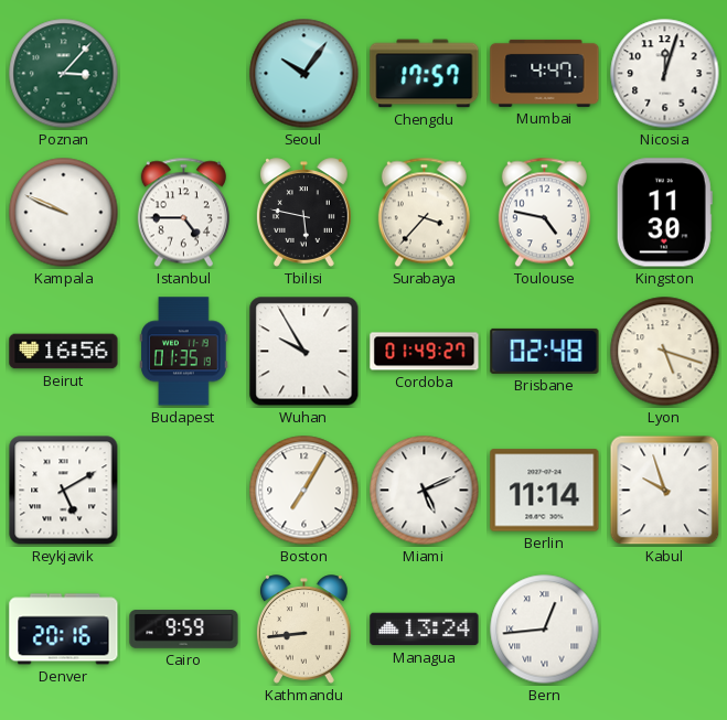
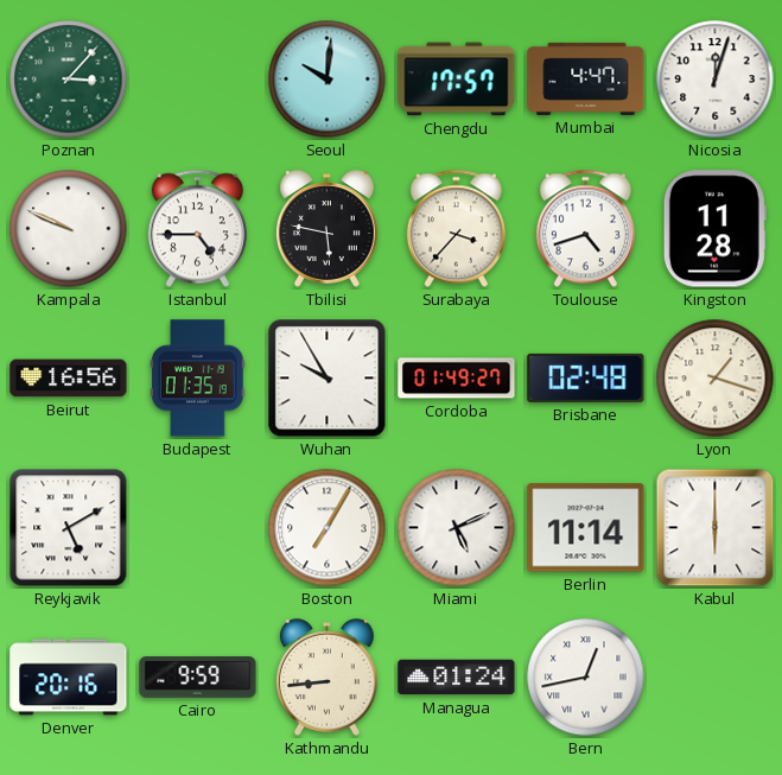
Seoul: 10:06 -> 10:01 (328, 80)
Toulouse: 4:47 -> 4:42 (585, 229)
Kingston: 11:30 -> 11:28 (714, 229)
Lyon: 5:18 -> 1:18 (716, 379)
Kabul: 9:57 -> 6:00 (716, 528)
Managua: 13:24 -> 01:24 (457, 678)
Bern: 12:44 -> 12:43 (586, 678)
